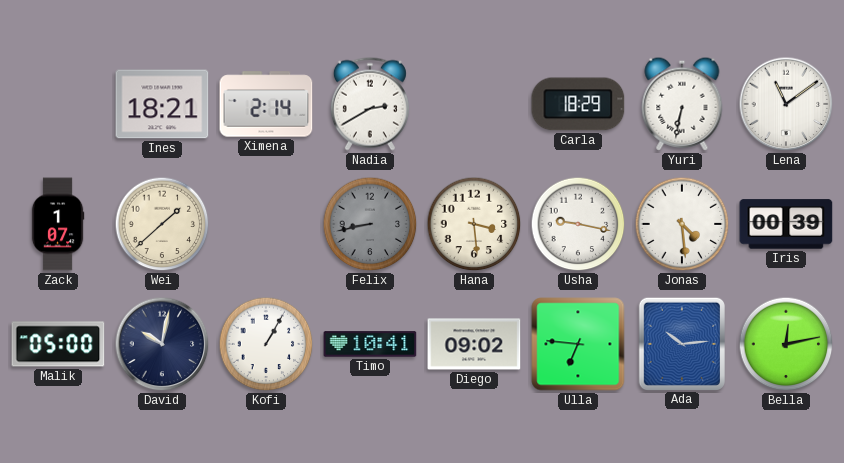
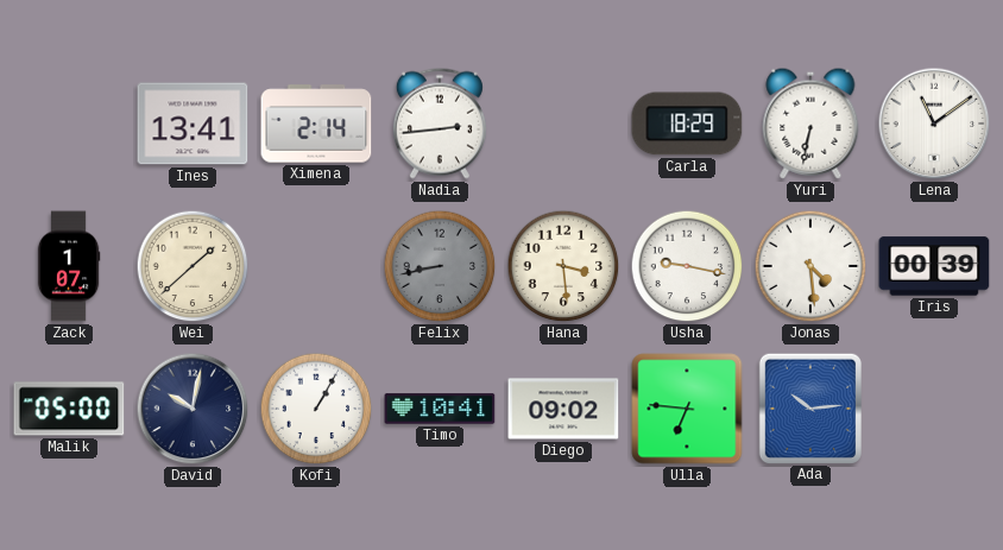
Ines: 18:21 -> 13:41 (193, 124)
Nadia: 2:40 -> 2:44 (440, 124)
Bella: 12:13 -> none (786, 344)
